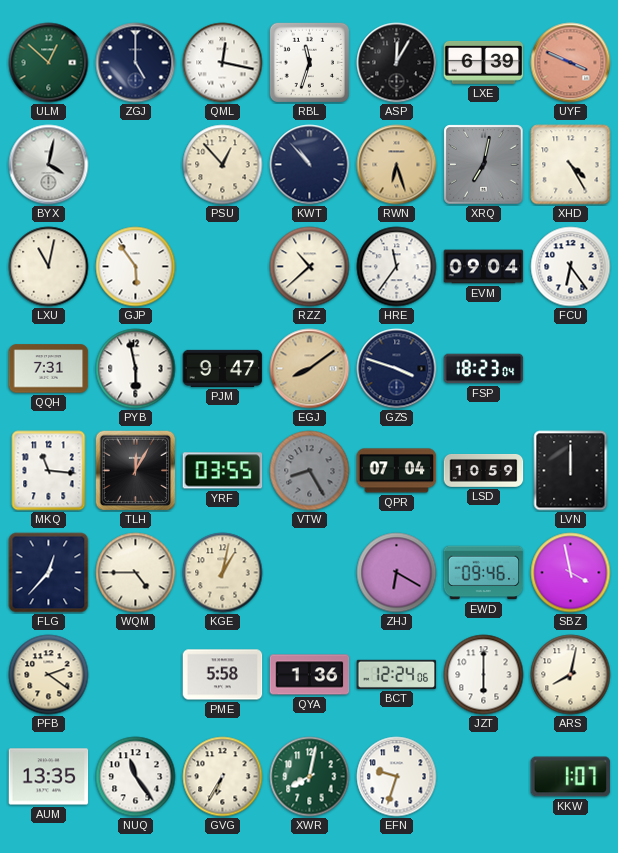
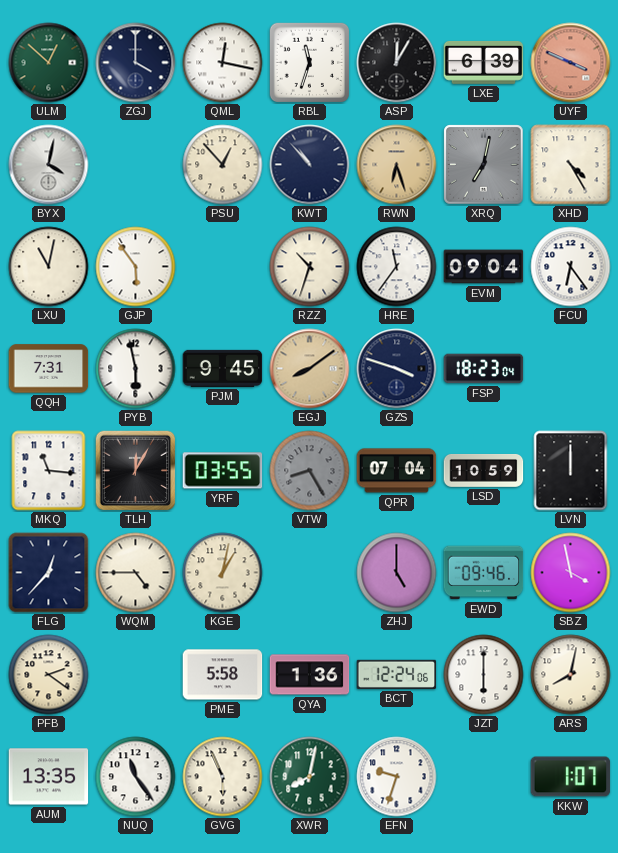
ZGJ: 5:00 -> 4:00 (136, 63)
RZZ: 10:38 -> 10:33 (310, 267)
PJM: 9:47 -> 9:45 (223, 368)
ZHJ: 6:20 -> 5:00 (397, 573)
GVG: 6:35 -> 5:56 (223, 777)
